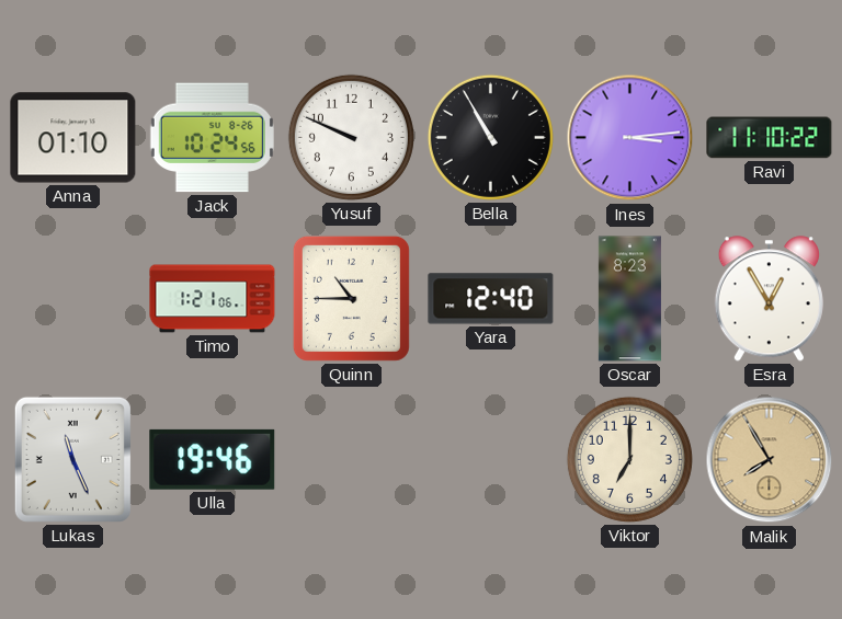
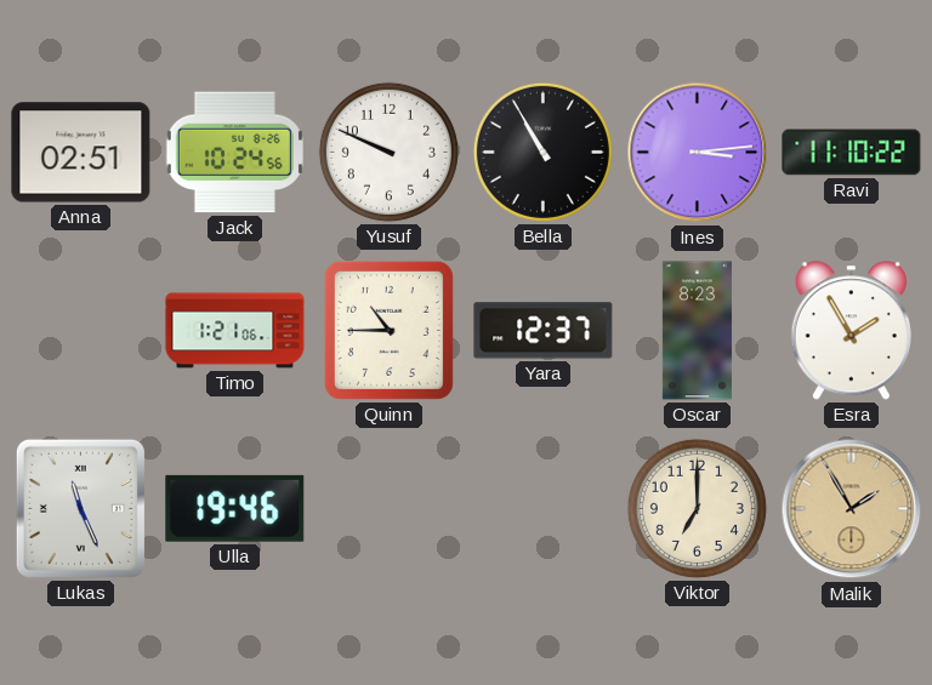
Anna: 01:10 -> 02:51 (81, 153)
Yara: 12:40 -> 12:37 (544, 331)
Esra: 12:55 -> 1:55 (851, 331)
Malik: 7:55 -> 1:55 (852, 509)
